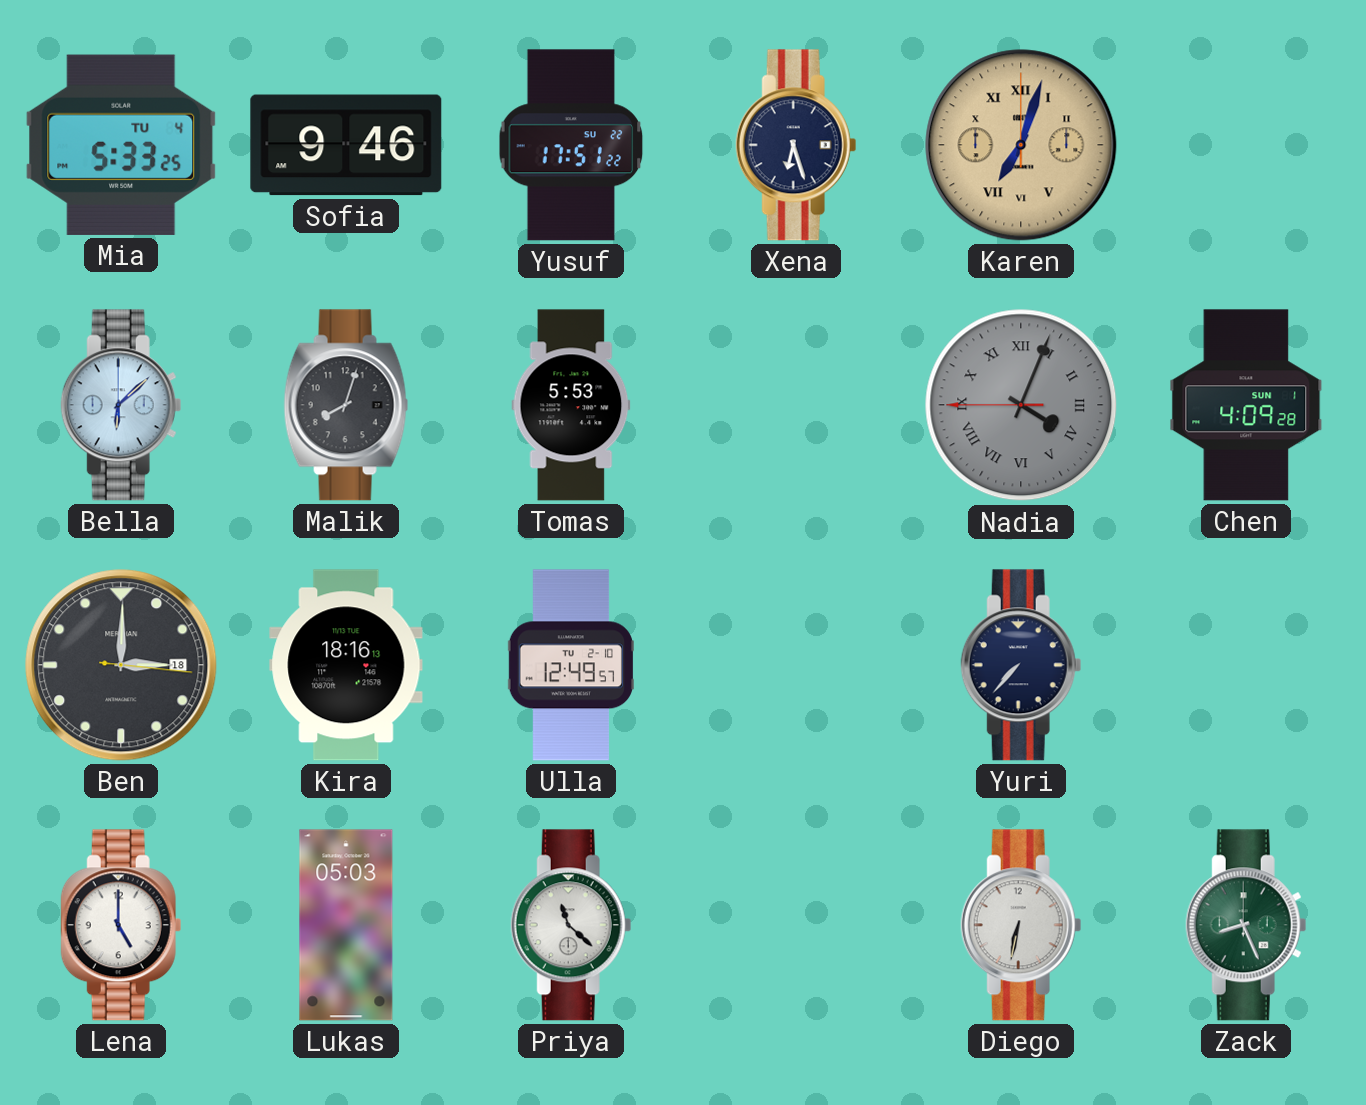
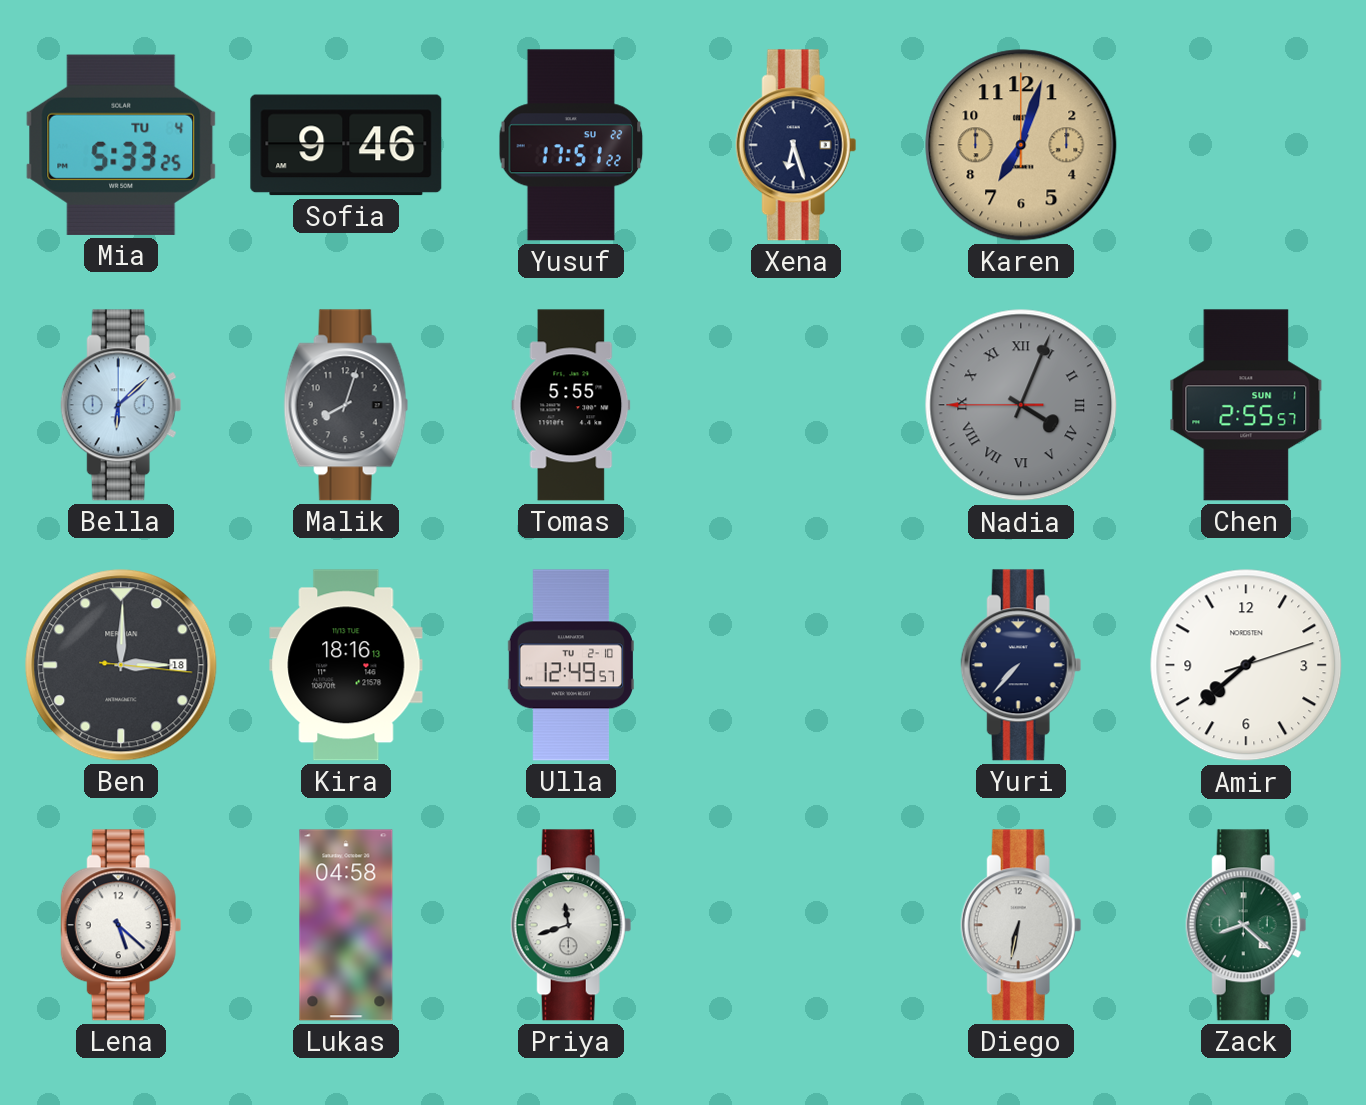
Karen numerals: Roman -> Arabic (1021, 145)
Tomas: 5:53 -> 5:55 (571, 405)
Chen: 4:09 -> 2:55 (1246, 405)
Amir: none -> 7:38 (1246, 665)
Lena: 5:00 -> 5:22 (121, 925)
Lukas: 05:03 -> 04:58 (346, 925)
Priya: 11:22 -> 11:42 (571, 925)
Zack: 8:26 -> 8:22 (1246, 925)
